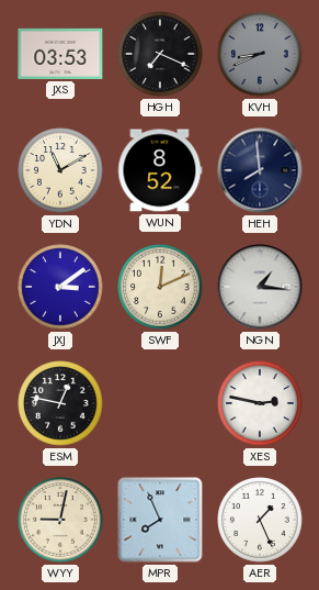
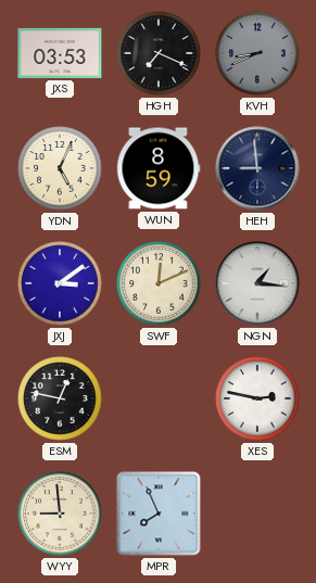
YDN: 11:10 -> 5:04 (60, 168)
WUN: 8:52 -> 8:59 (159, 168)
HEH: 7:59 -> 8:59 (257, 168)
WYY: 9:02 -> 8:59 (60, 514)
AER: 1:26 -> none (260, 520)
